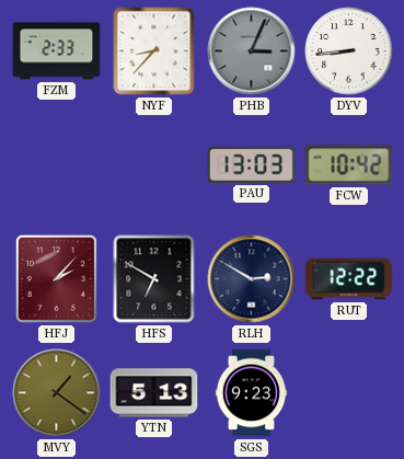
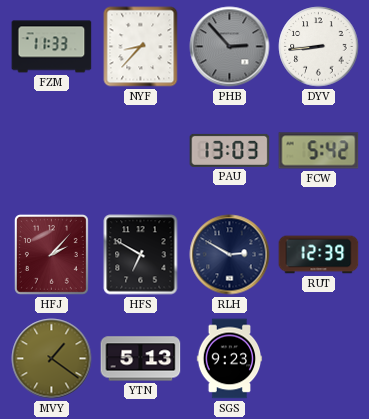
FZM: 2:33 -> 11:33 (52, 47)
PHB: 3:04 -> 2:53 (230, 47)
FCW: 10:42 -> 5:42 (319, 151)
RUT: 12:22 -> 12:39 (319, 255)
